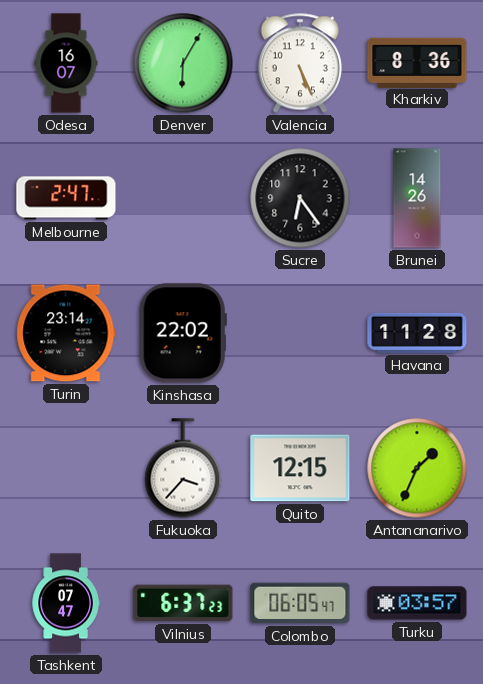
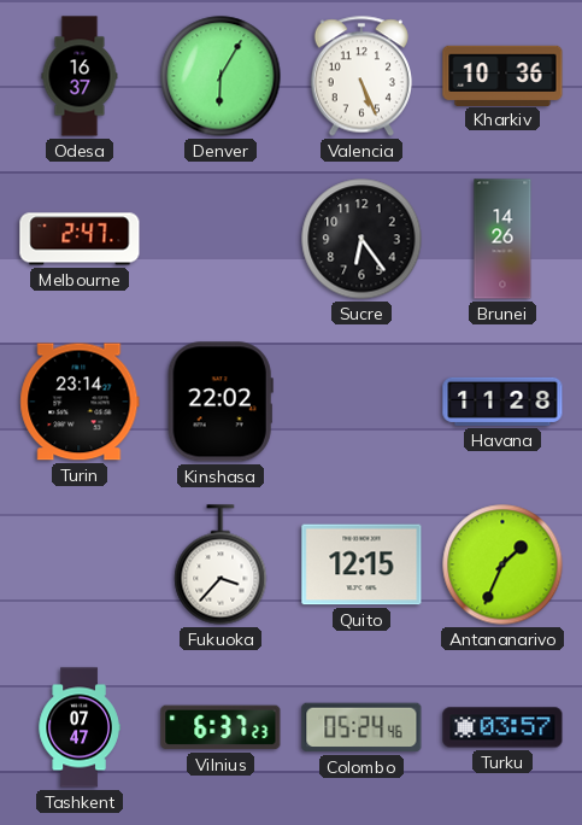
Odesa: 16:07 -> 16:37 (80, 76)
Kharkiv: 8:36 -> 10:36 (502, 75)
Colombo: 06:05 -> 05:24 (361, 727)
